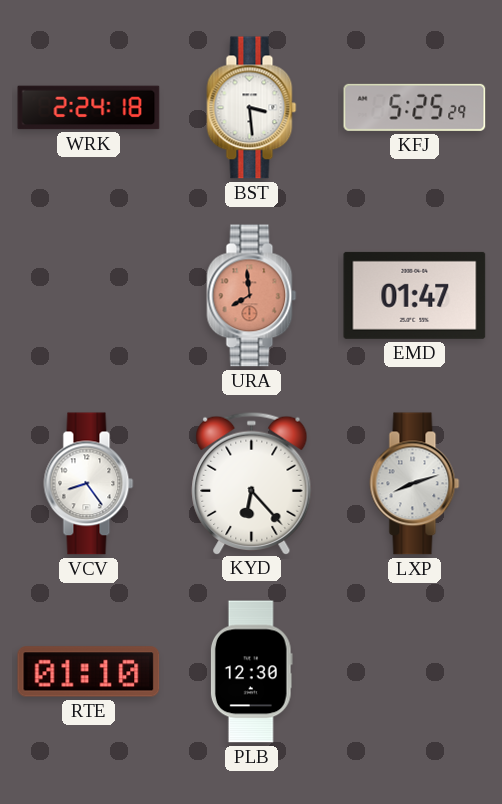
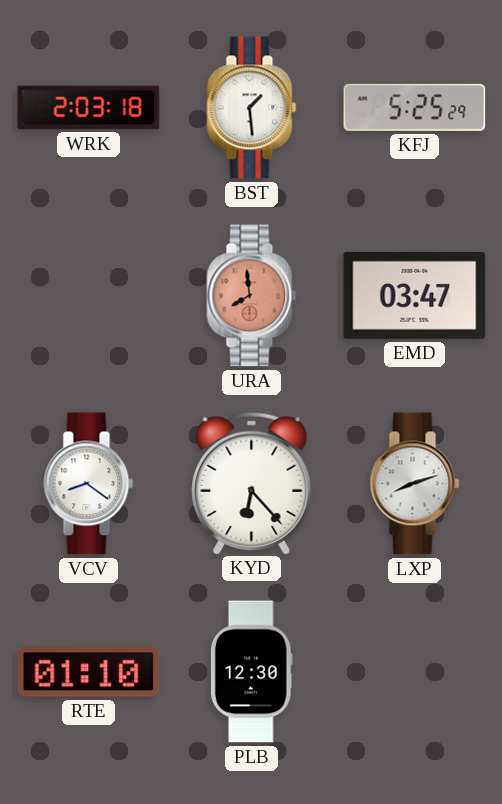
WRK: 2:24 -> 2:03 (89, 108)
BST: 3:29 -> 1:29 (252, 108)
EMD: 01:47 -> 03:47 (415, 295)
VCV: 8:24 -> 8:21 (89, 484)
